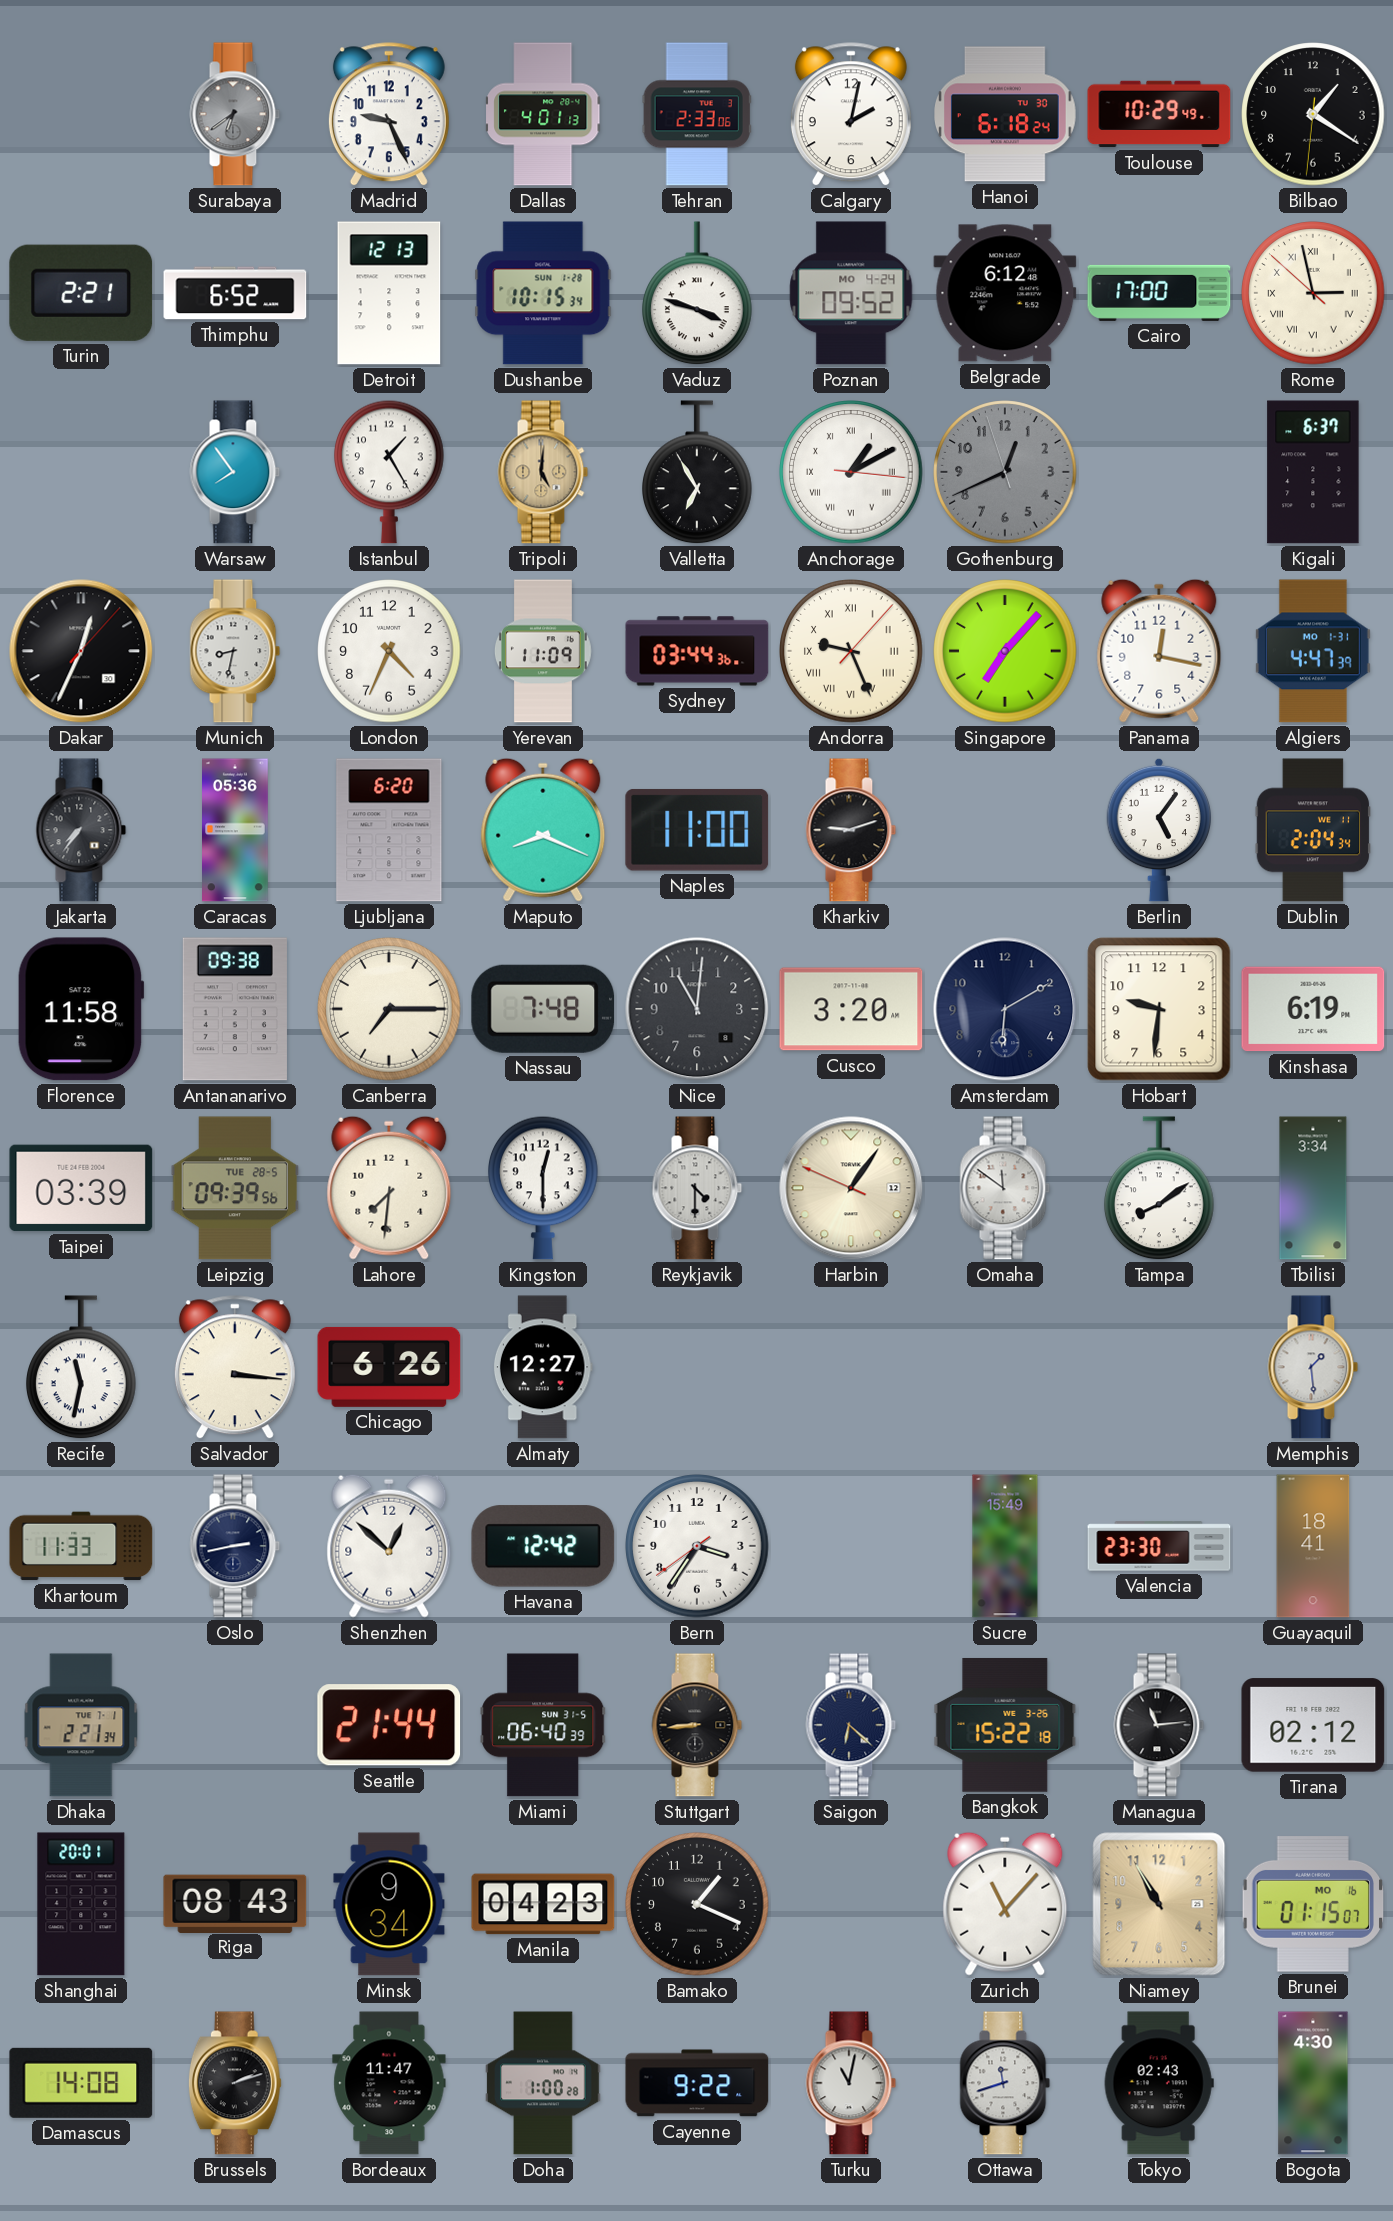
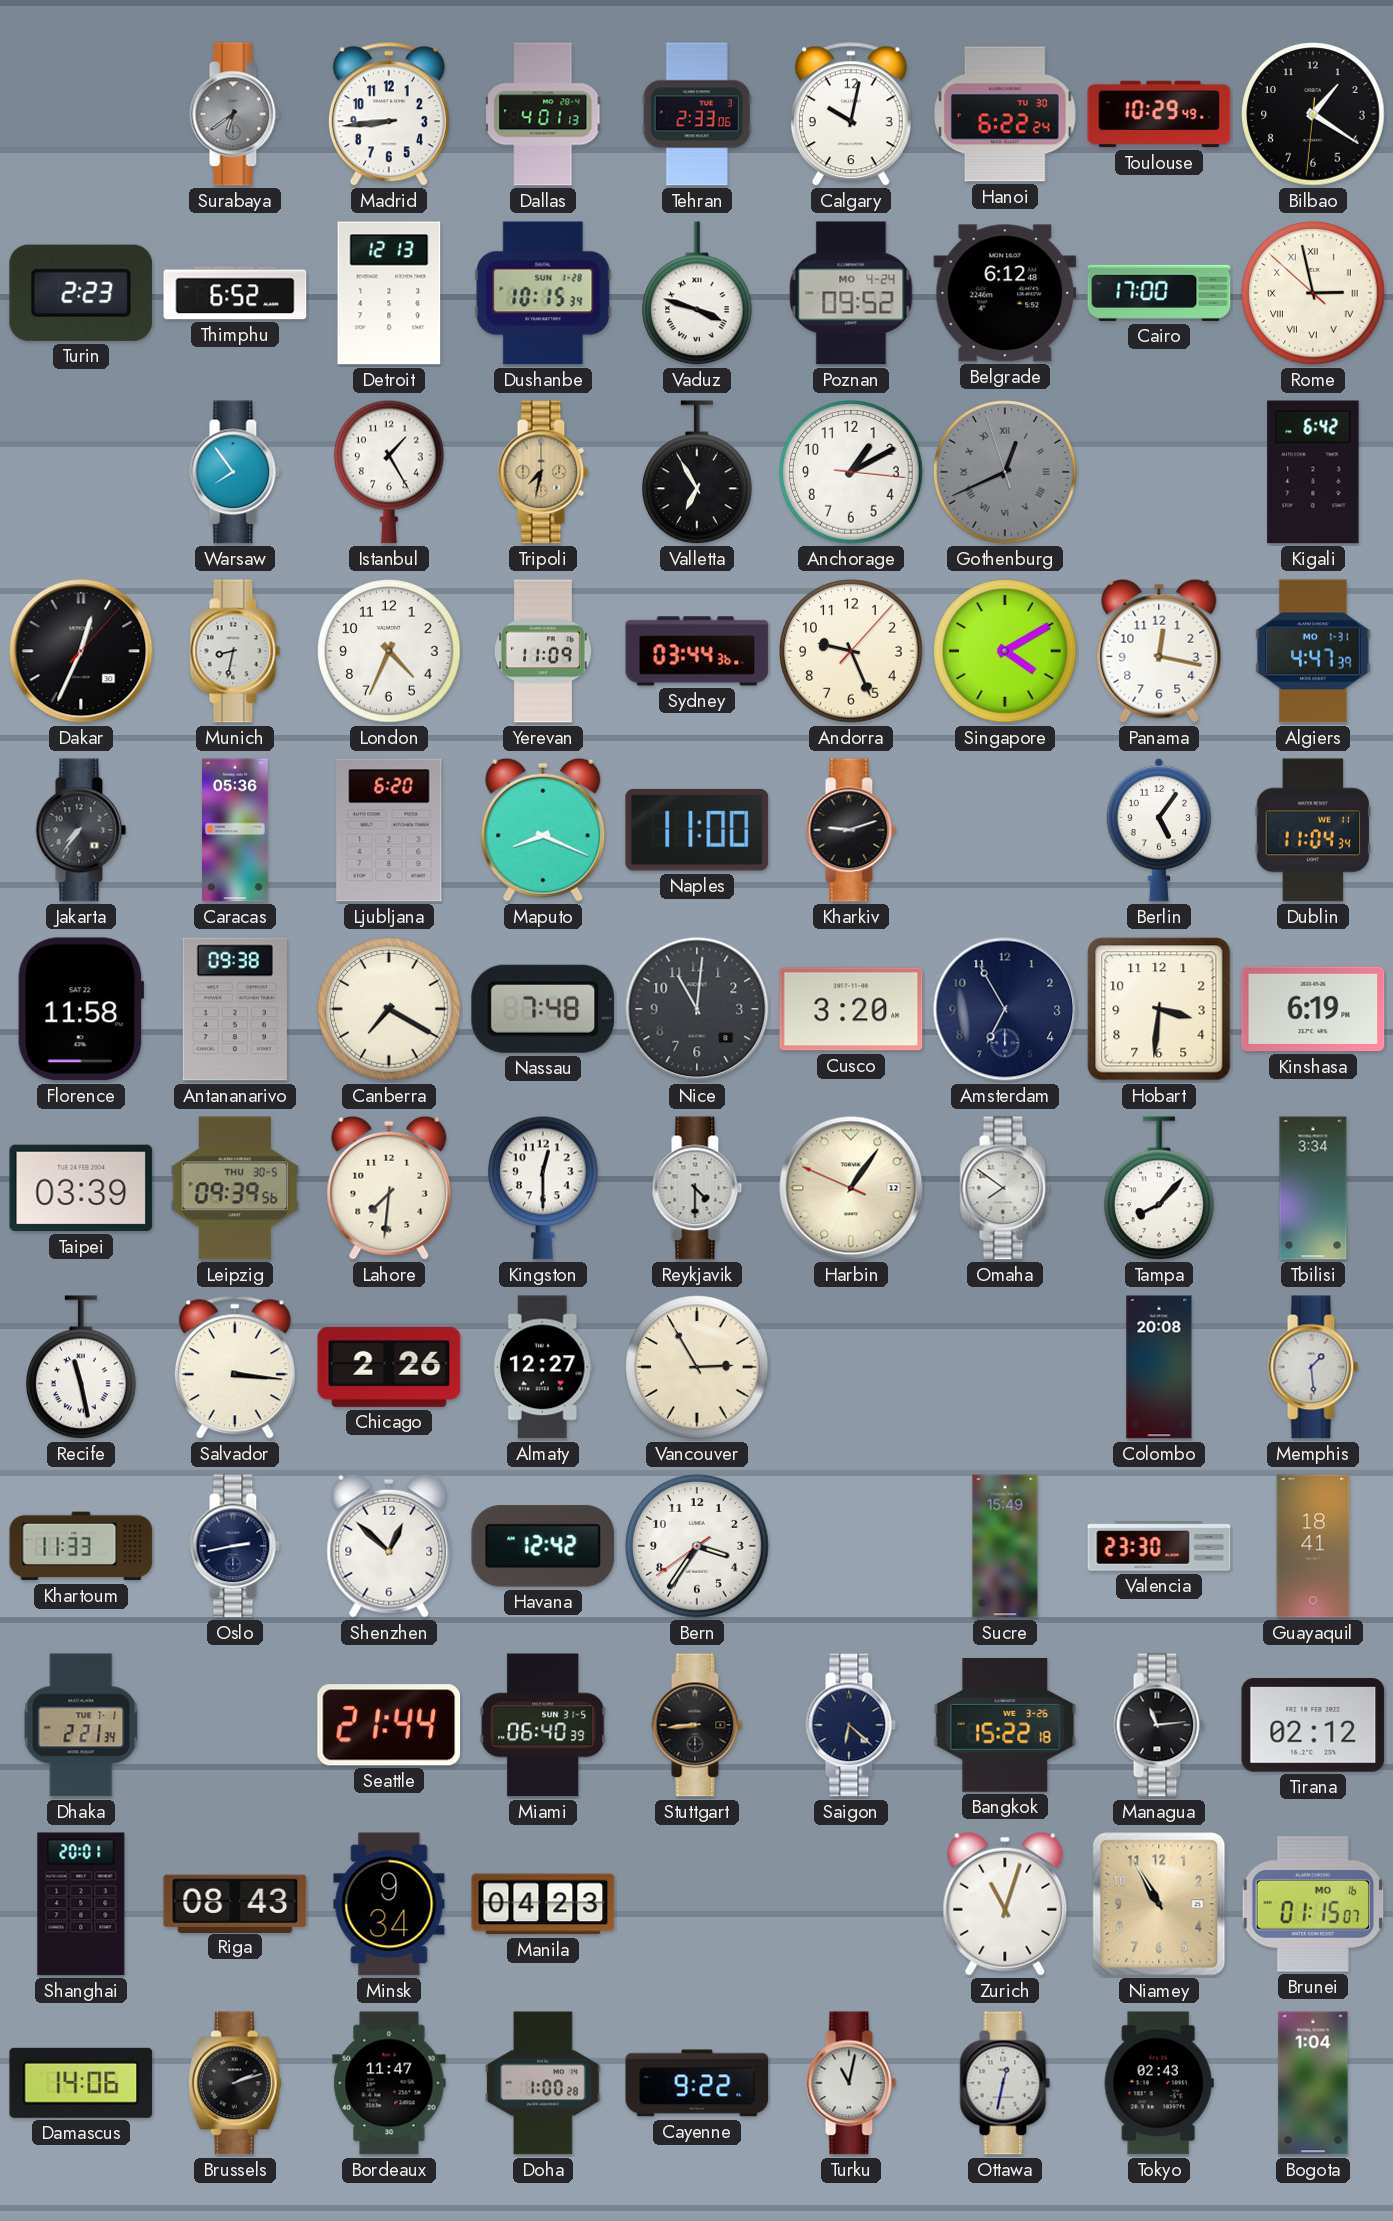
Madrid: 9:26 -> 8:44 (389, 115)
Calgary: 2:02 -> 10:02 (851, 115)
Hanoi: 6:18 -> 6:22 (1006, 114)
Turin: 2:21 -> 2:23 (81, 293)
Tripoli: 5:01 -> 7:32 (543, 472)
Anchorage numerals: Roman -> Arabic (851, 472)
Gothenburg numerals: Arabic -> Roman (1005, 472)
Kigali: 6:37 -> 6:42 (1313, 472)
Andorra numerals: Roman -> Arabic (851, 651)
Singapore: 7:07 -> 4:10 (1005, 651)
Dublin: 2:04 -> 11:04 (1313, 830)
Canberra: 7:15 -> 7:20 (389, 1009)
Amsterdam: 6:10 -> 6:55 (1005, 1009)
Hobart: 9:31 -> 3:31 (1159, 1009)
Leipzig date: TUE 28-5 -> THU 30-5 (235, 1188)
Omaha: 11:51 -> 7:51 (1005, 1188)
Tampa: 8:09 -> 8:07 (1160, 1189)
Recife: 11:32 -> 11:28 (82, 1368)
Chicago: 6:26 -> 2:26 (389, 1367)
Vancouver: none -> 2:55 (697, 1367)
Colombo: none -> 20:08 (1159, 1367)
Bamako: 1:19 -> none (697, 1904)
Zurich: 11:07 -> 11:03 (1005, 1904)
Damascus: 14:08 -> 14:06 (81, 2083)
Ottawa: 11:42 -> 12:32 (1005, 2083)
Bogota: 4:30 -> 1:04 (1313, 2083)
